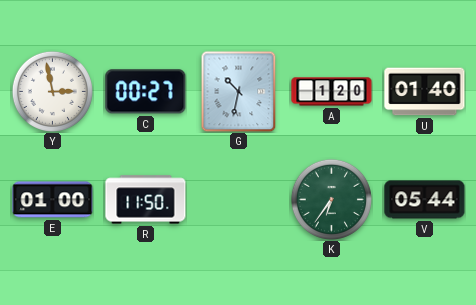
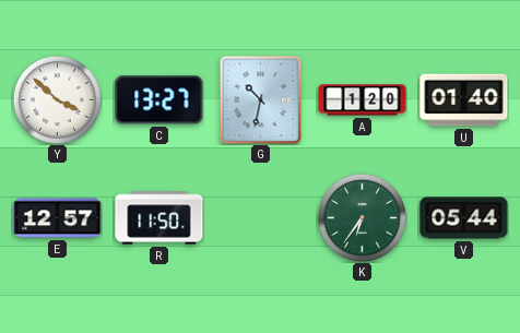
Y: 2:58 -> 3:52 (57, 99)
C: 00:27 -> 13:27 (159, 100)
E: 01:00 -> 12:57 (58, 218)
